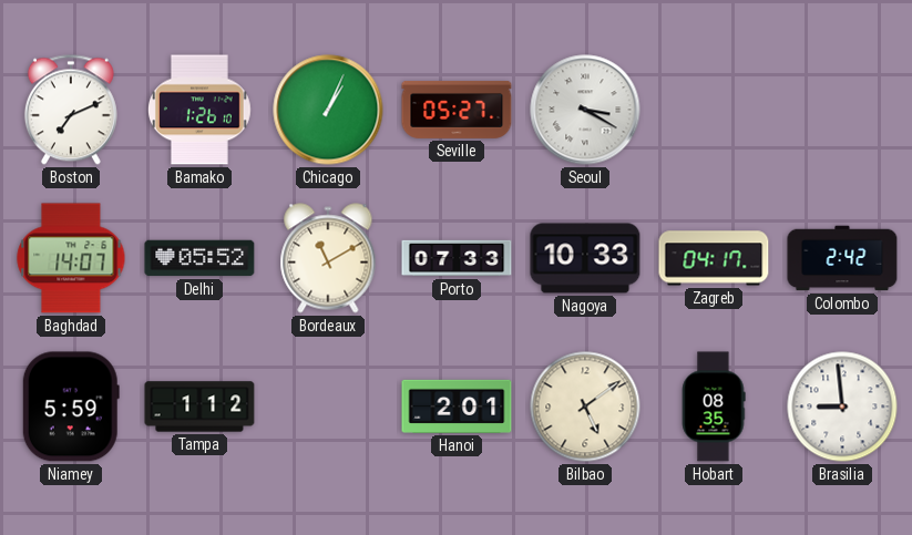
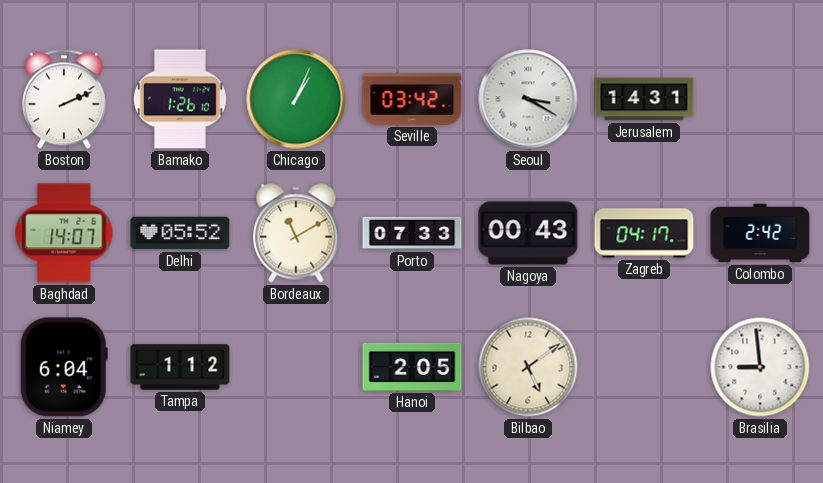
Boston: 7:11 -> 2:11 (64, 99)
Seville: 05:27 -> 03:42 (412, 99)
Jerusalem: none -> 14:31 (644, 99)
Nagoya: 10:33 -> 00:43 (528, 233)
Niamey: 5:59 -> 6:04 (64, 367)
Hanoi: 2:01 -> 2:05 (412, 367)
Hobart: 08:35 -> none (714, 407)
